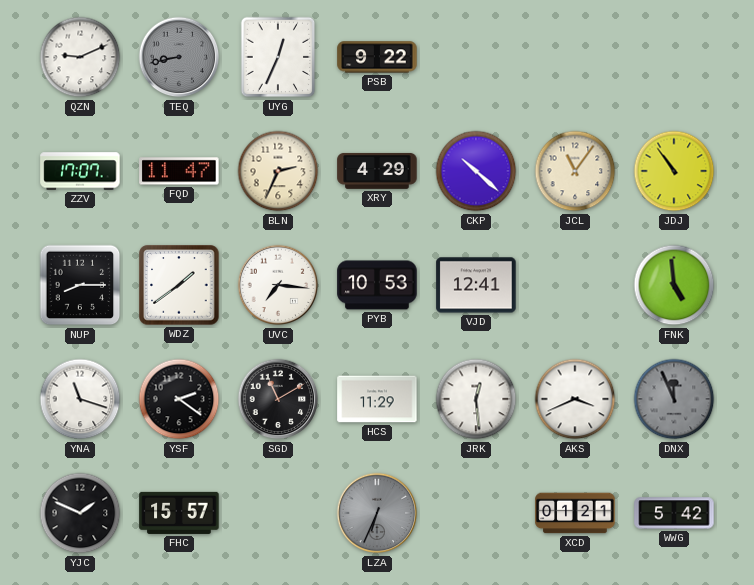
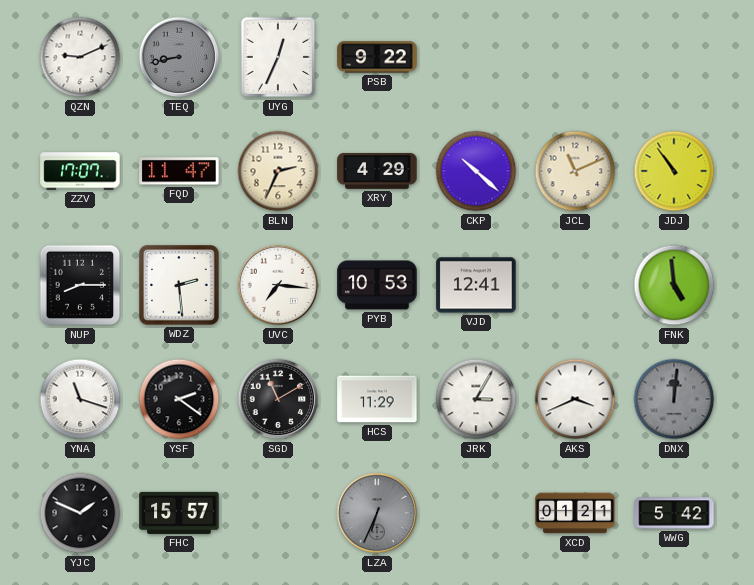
JCL: 11:06 -> 11:11 (575, 171)
WDZ: 1:39 -> 2:29 (179, 285)
JRK: 12:29 -> 3:05 (476, 399)
DNX: 11:56 -> 12:01 (674, 399)
